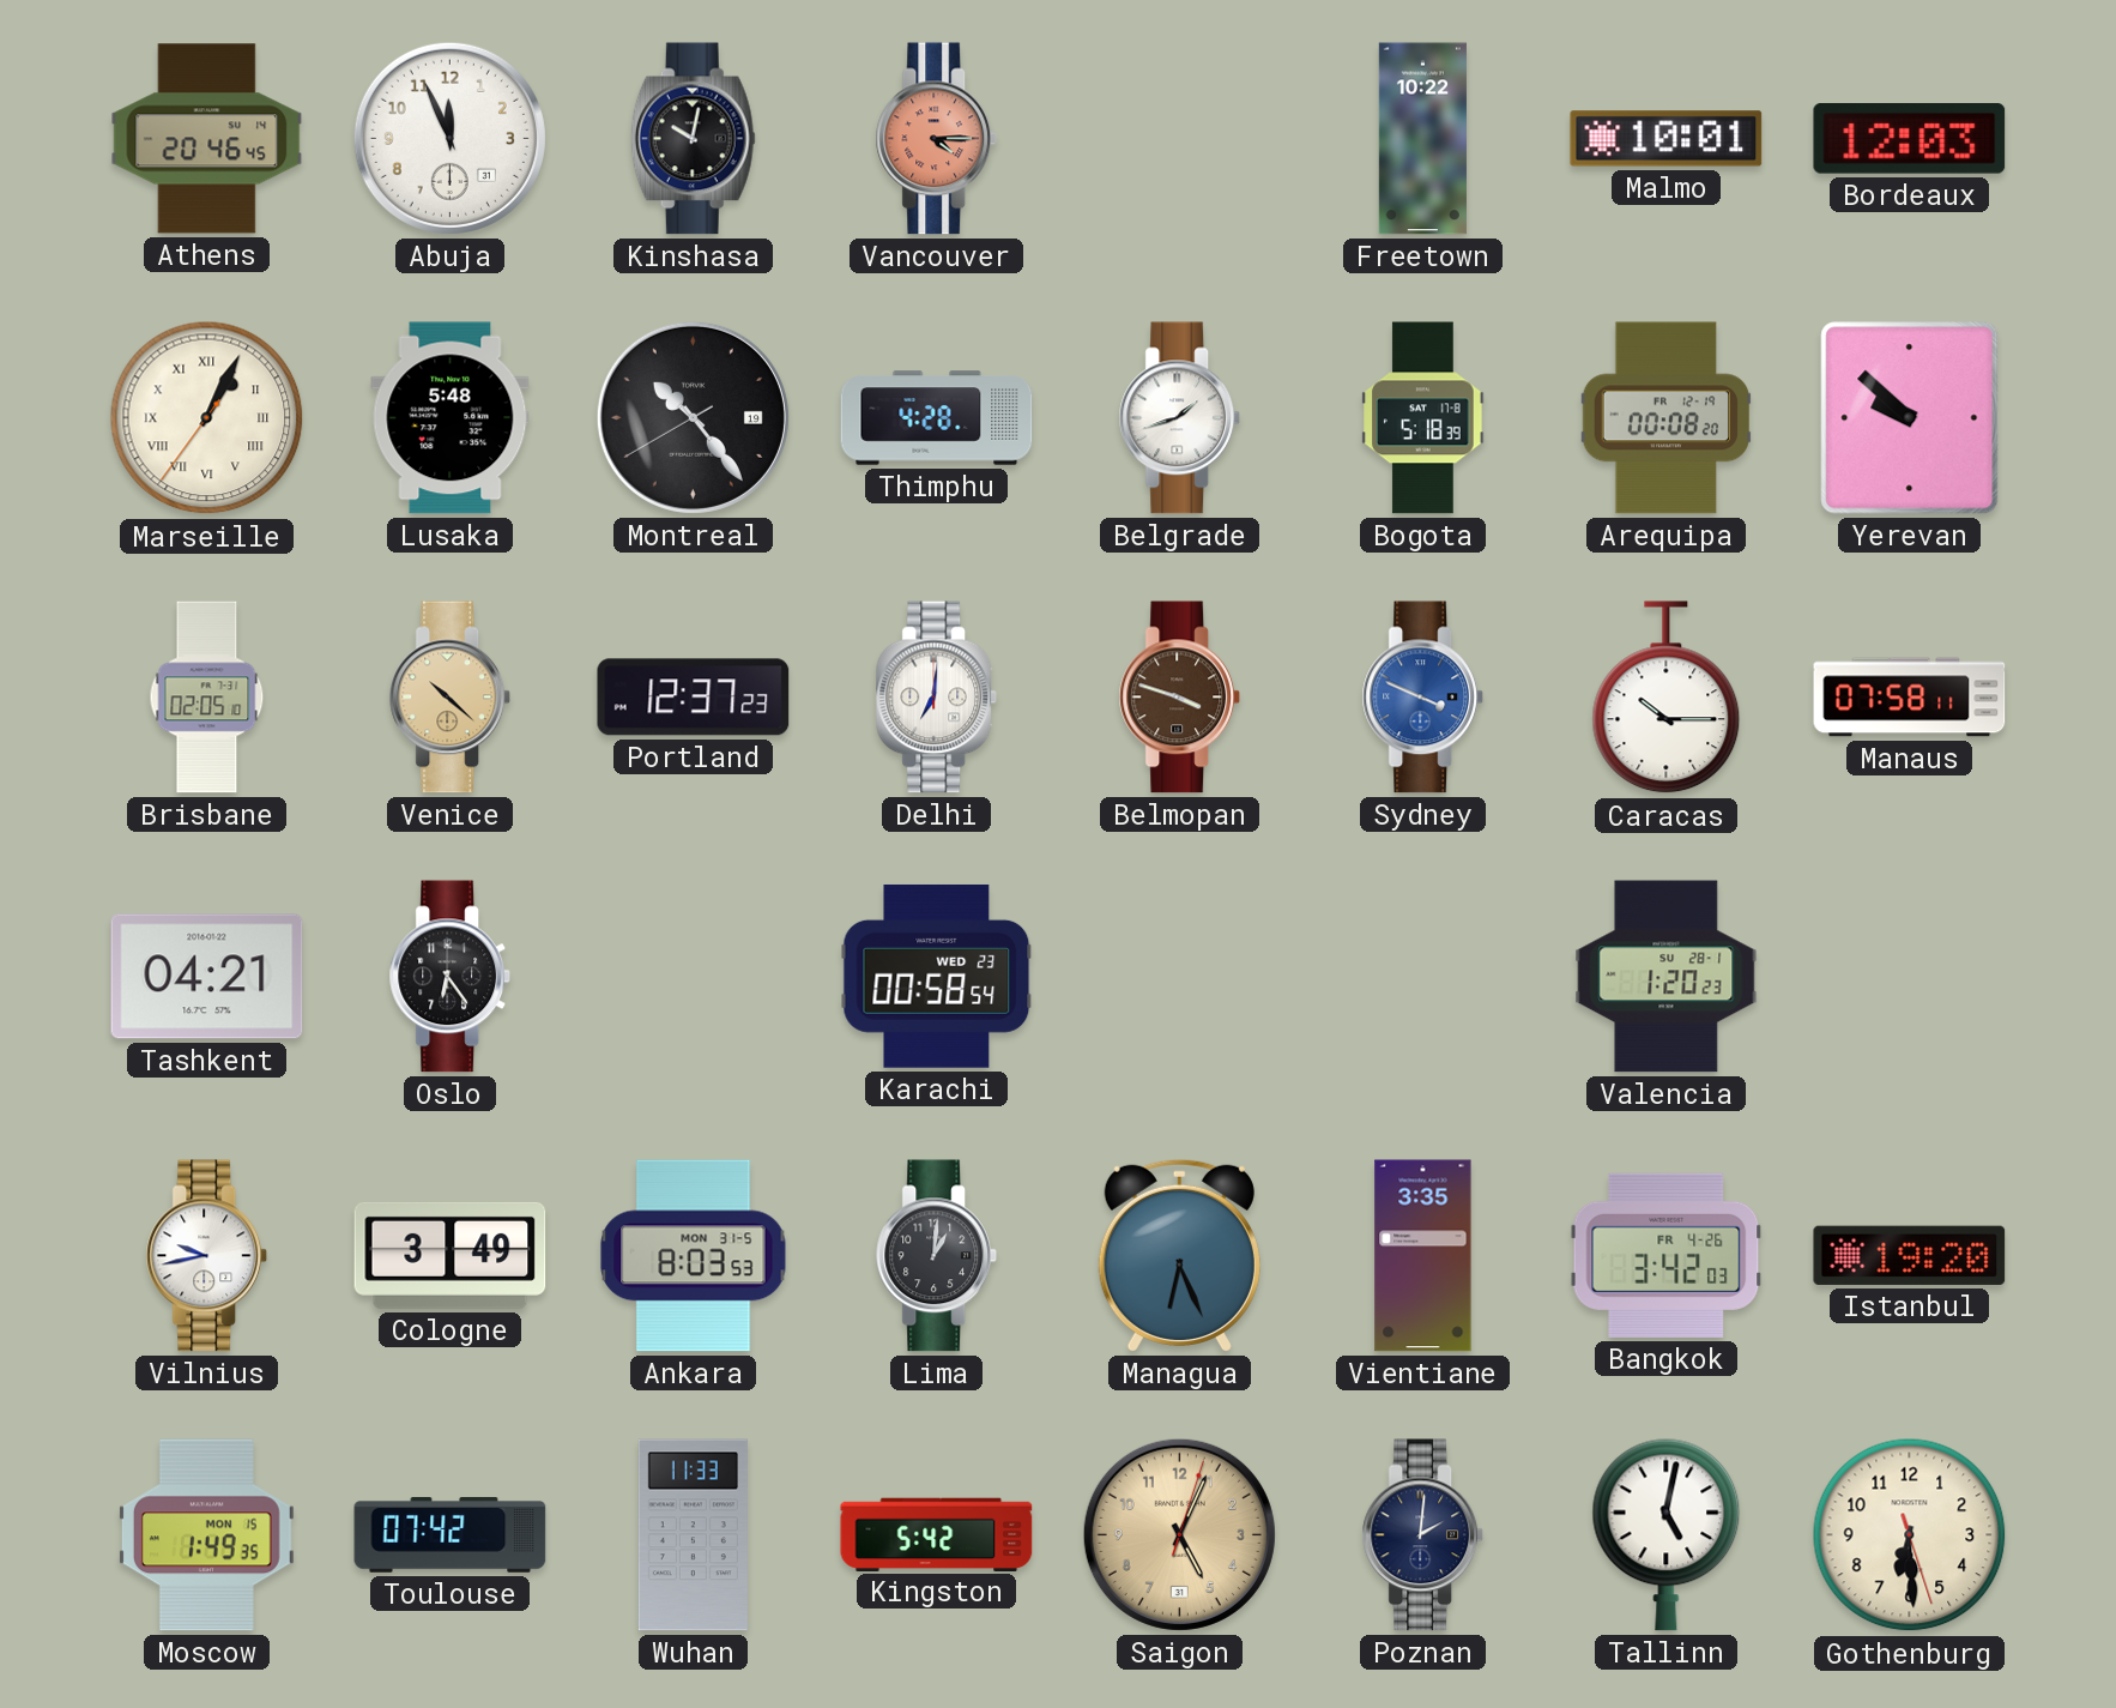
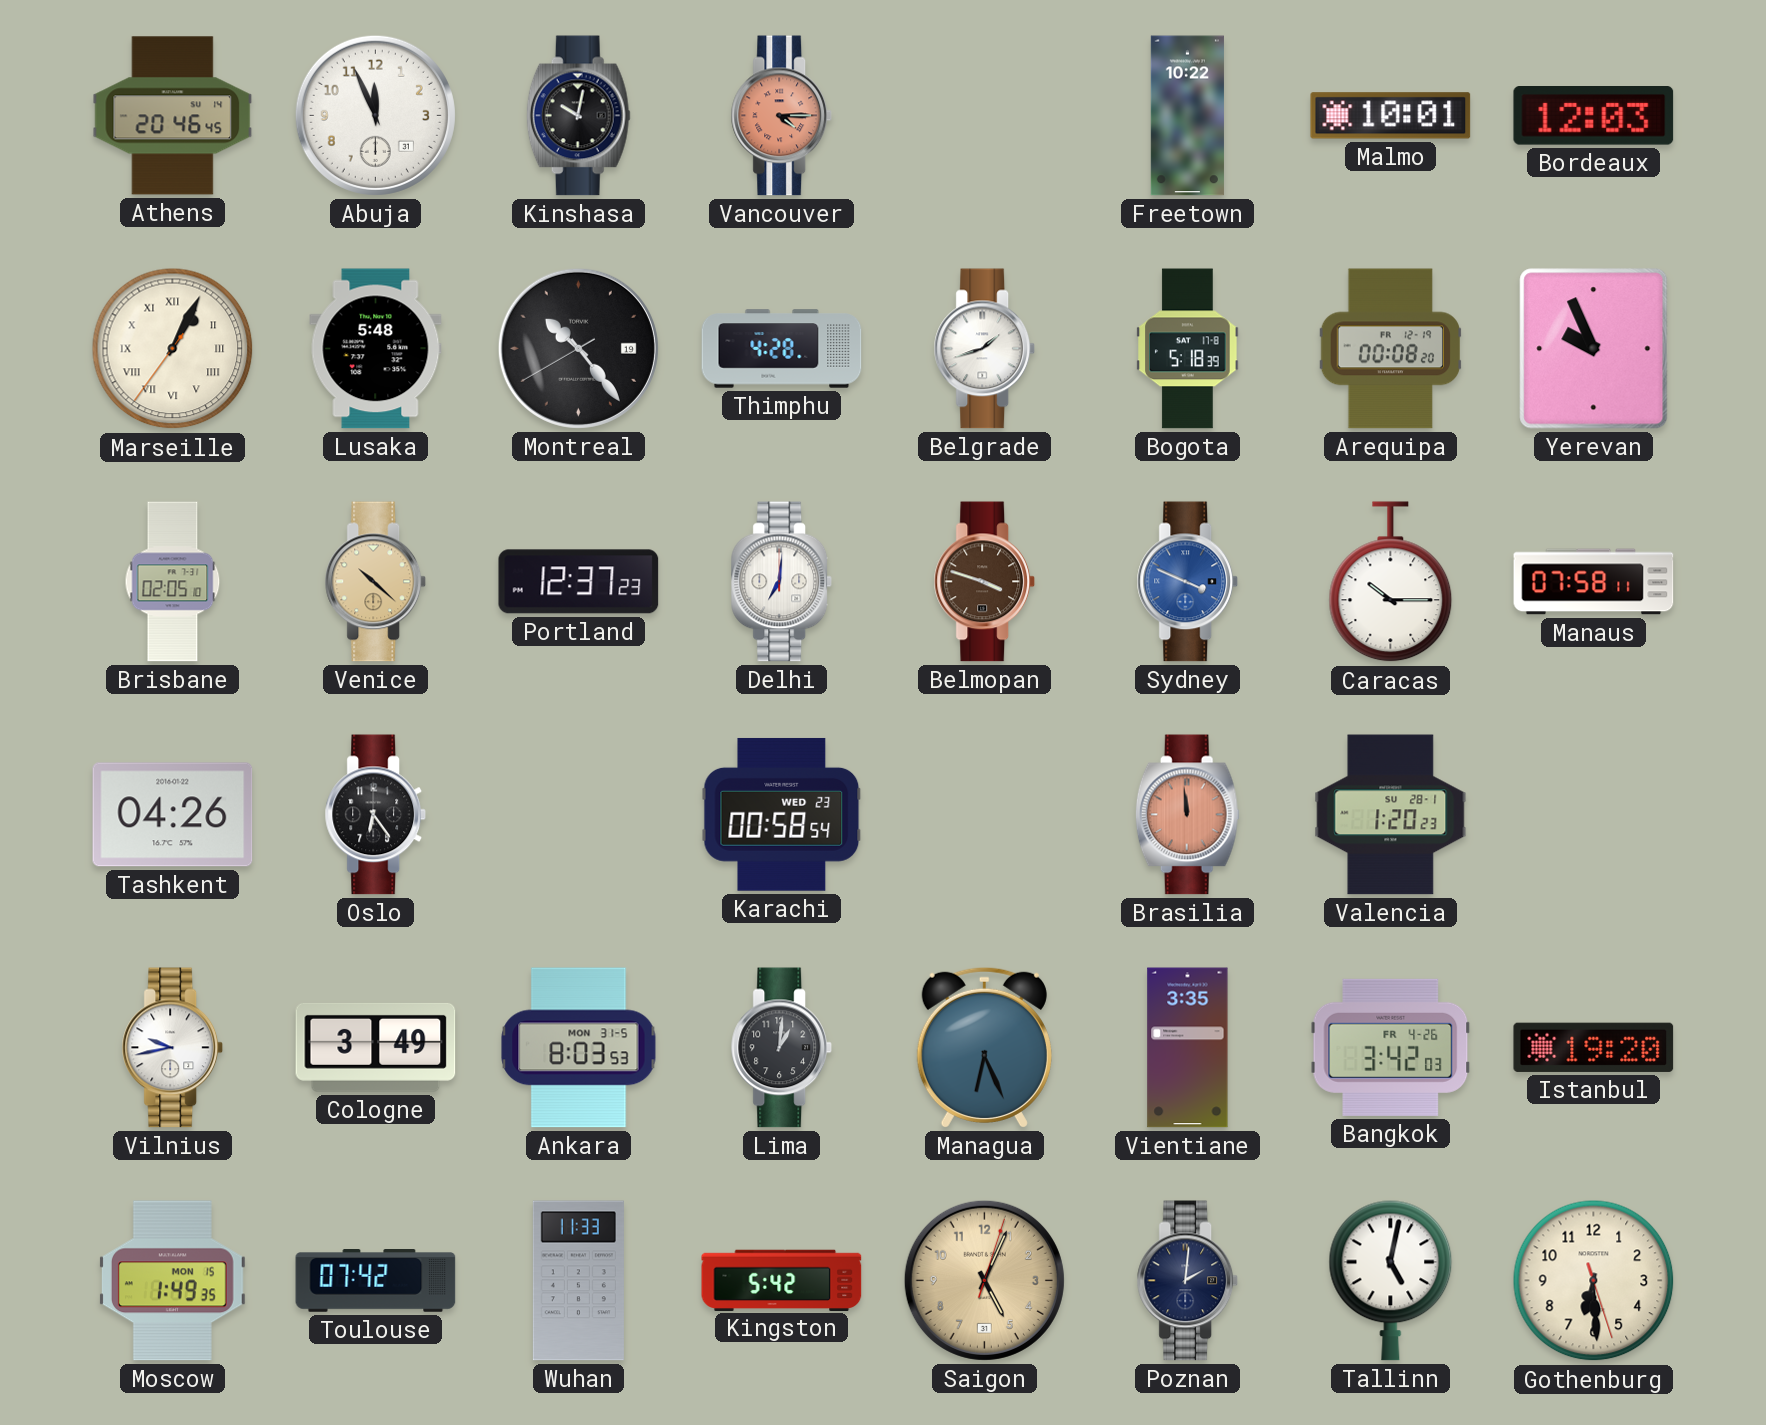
Yerevan: 9:52 -> 9:56 (1594, 349)
Tashkent: 04:21 -> 04:26 (173, 815)
Brasilia: none -> 11:59 (1187, 815)
